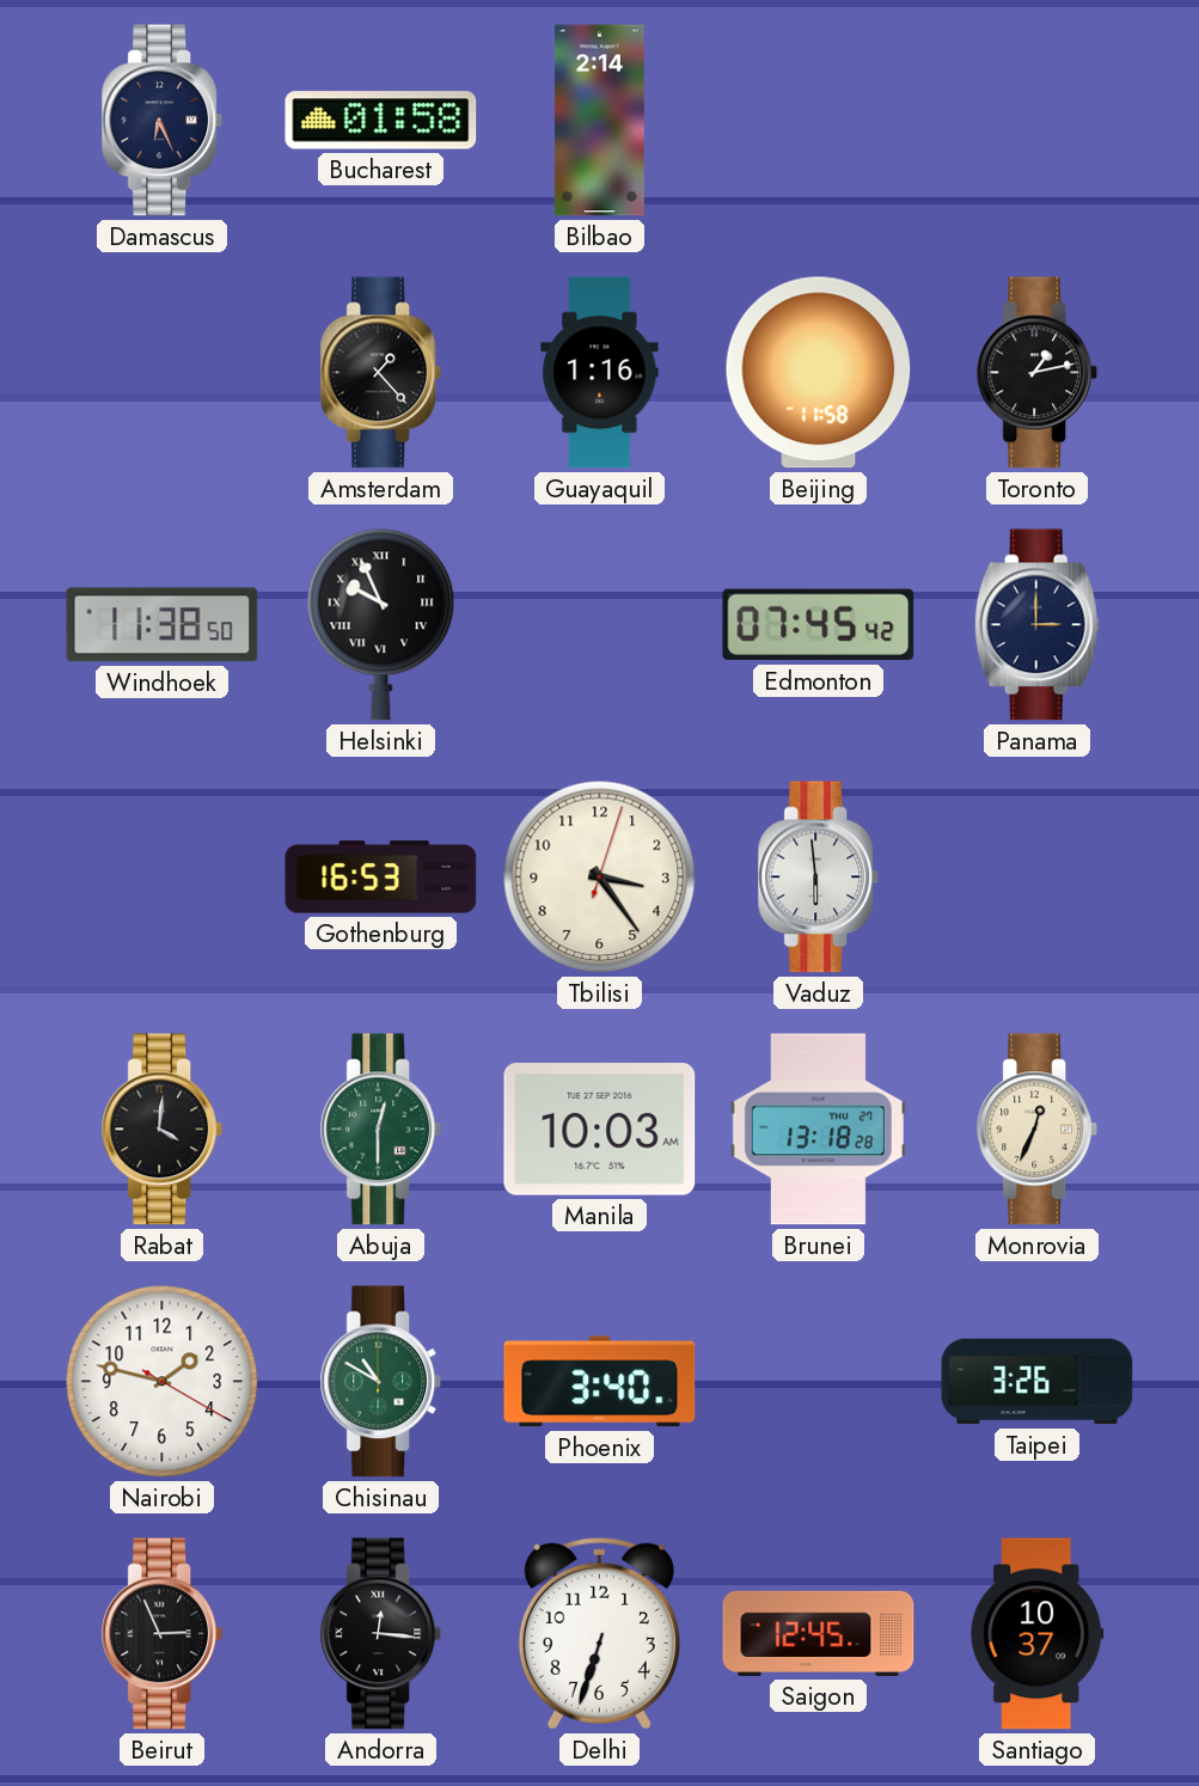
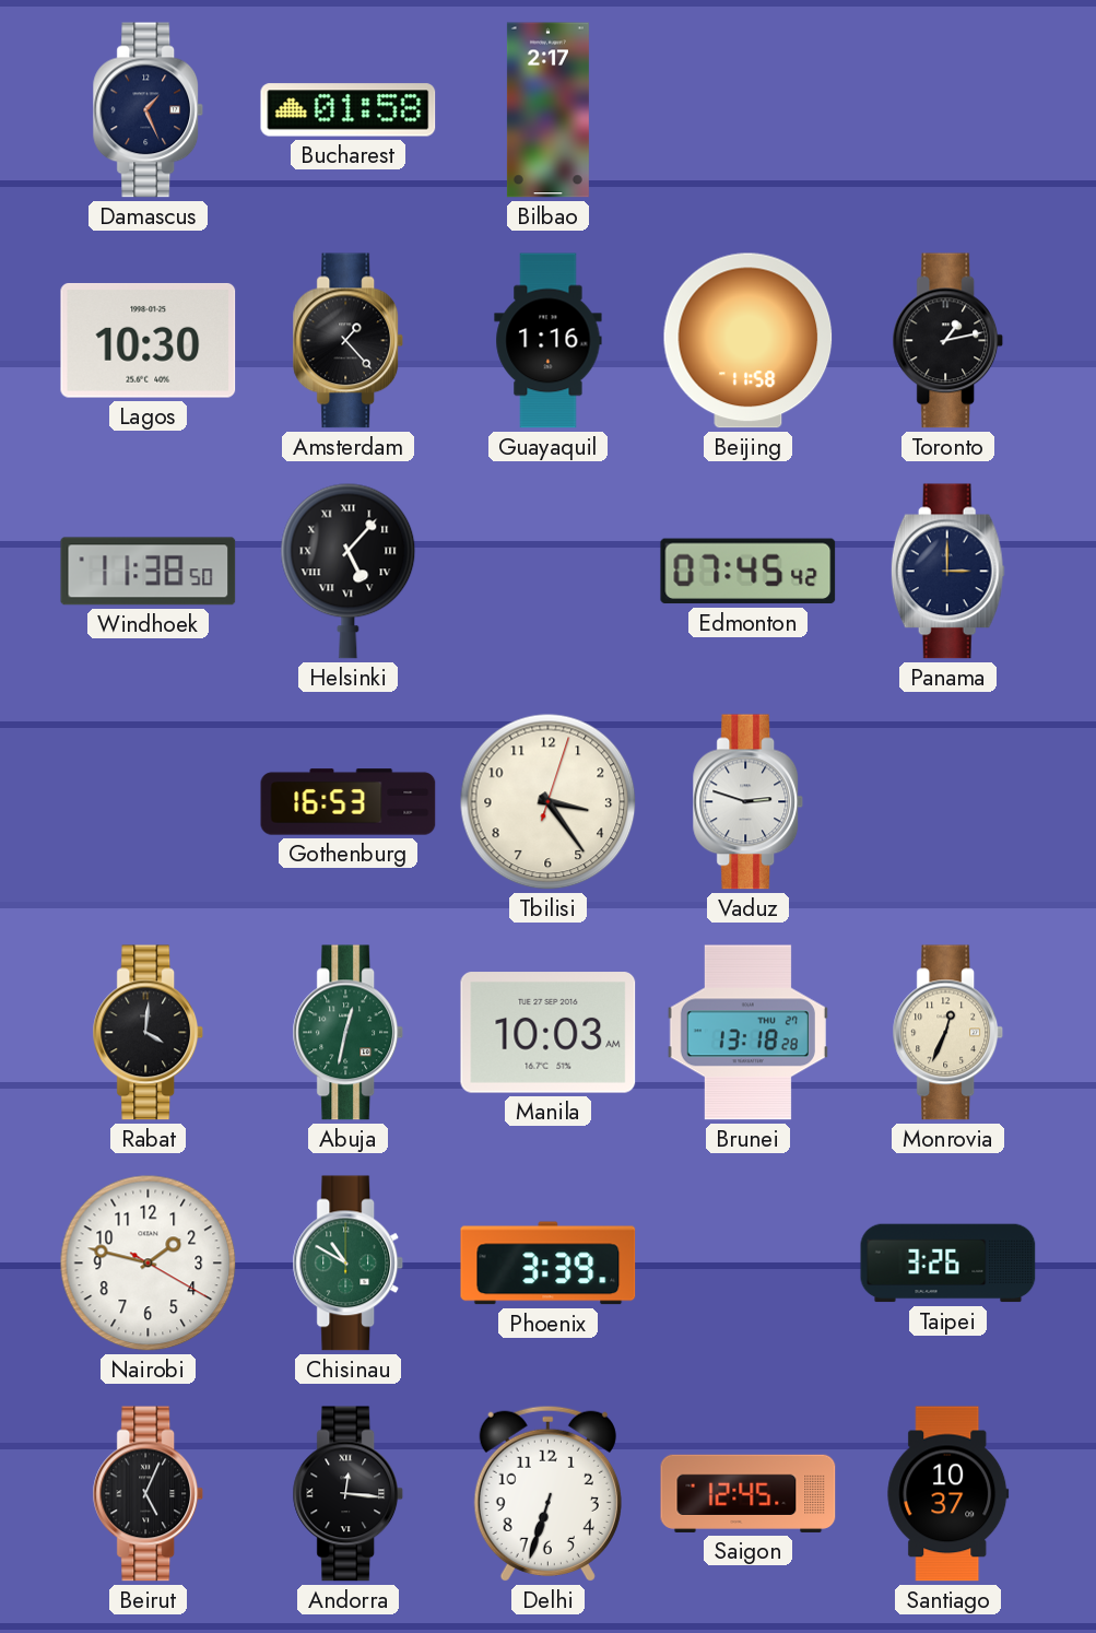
Damascus: 6:26 -> 1:26 (149, 110)
Bilbao: 2:14 -> 2:17 (547, 110)
Lagos: none -> 10:30 (149, 340)
Helsinki: 9:56 -> 5:07 (349, 571)
Vaduz: 5:59 -> 2:48 (749, 802)
Abuja: 12:30 -> 12:32 (349, 1033)
Phoenix: 3:40 -> 3:39 (549, 1264)
Beirut: 2:56 -> 5:04 (149, 1494)
